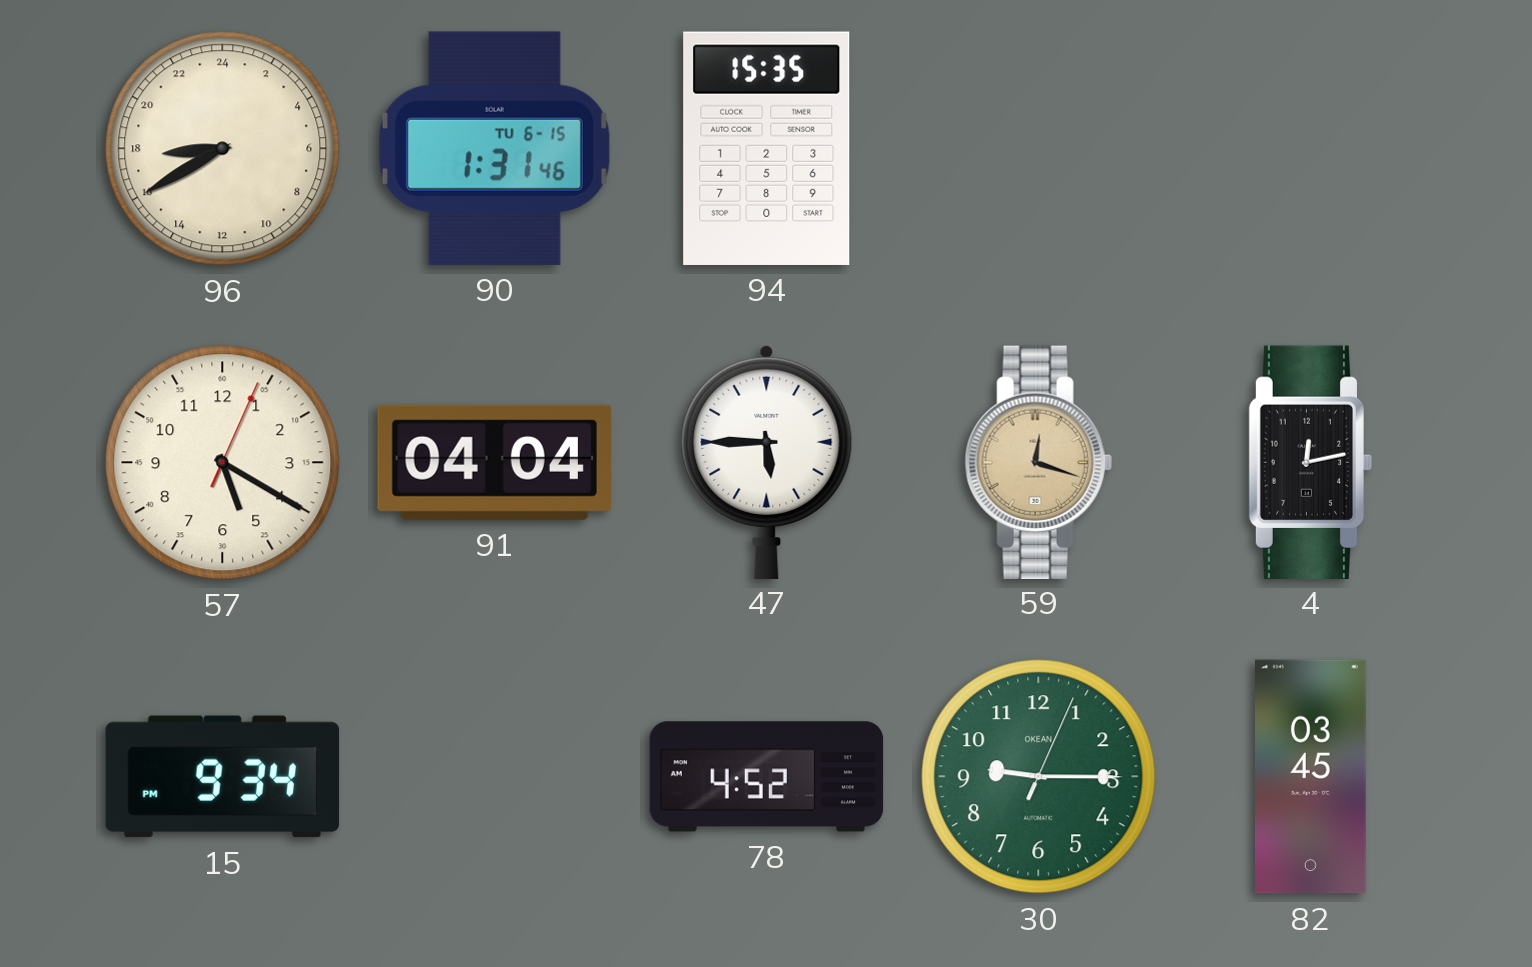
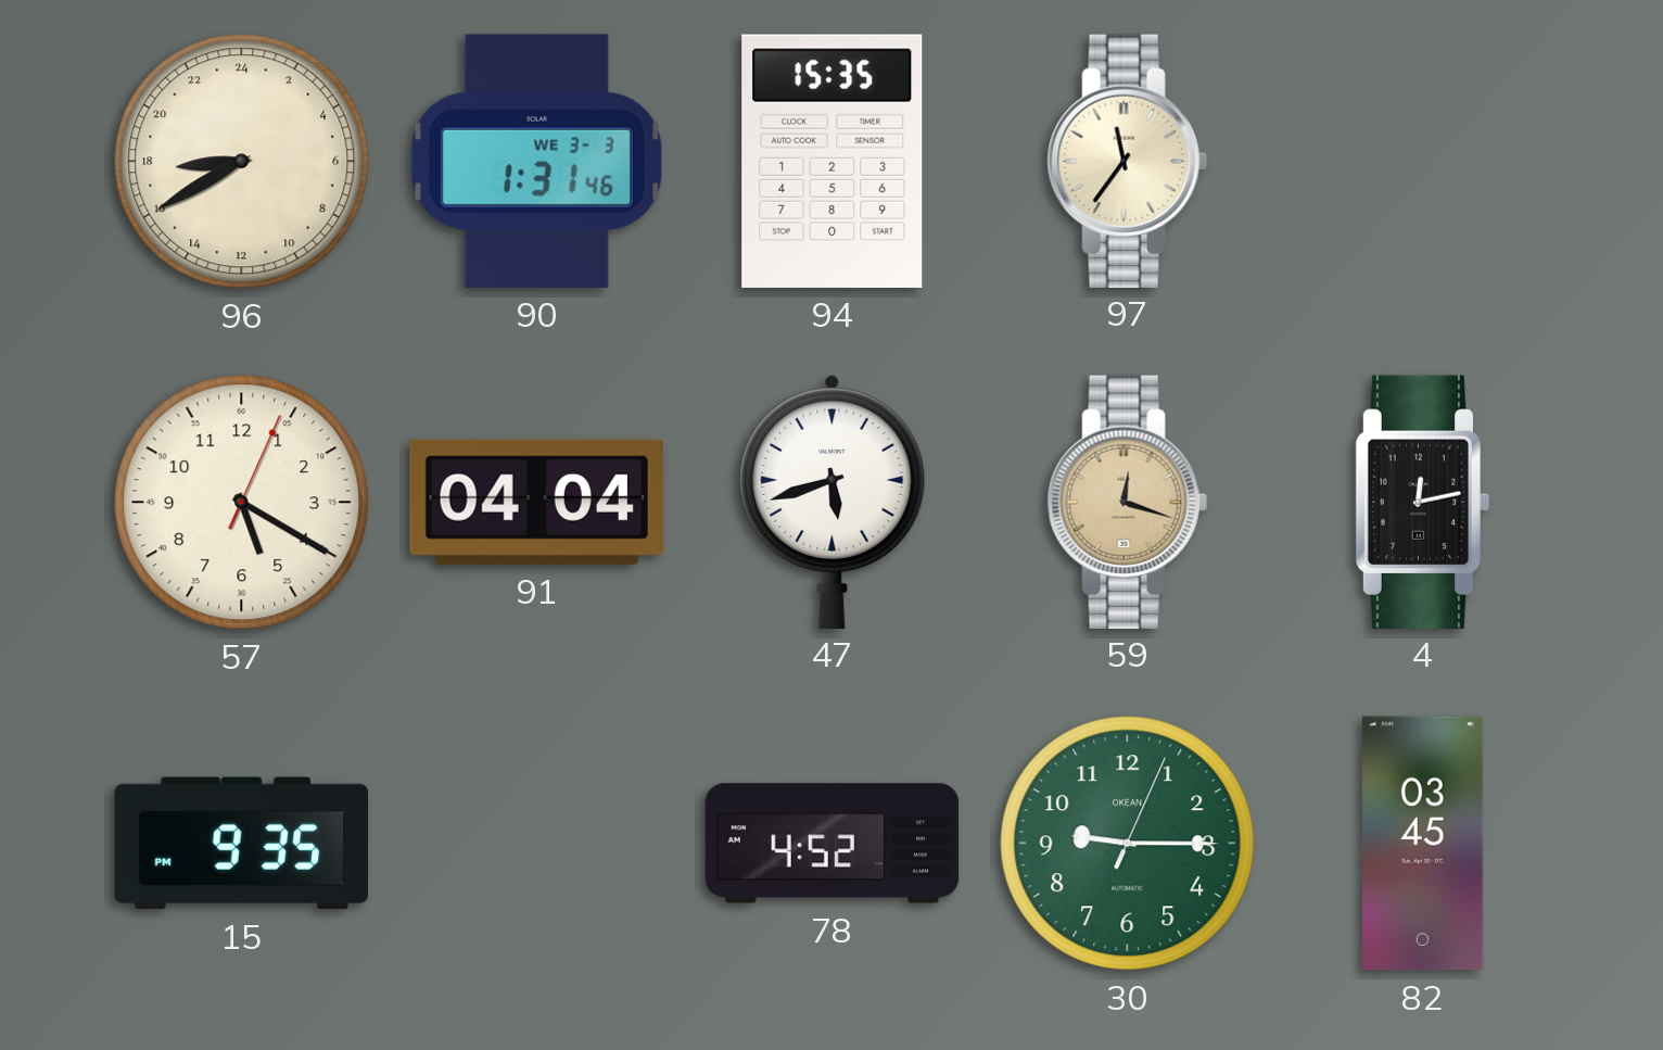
90 date: TU 6-15 -> WE 3-3 (536, 161)
97: none -> 11:36 (1127, 161)
47: 5:45 -> 5:42 (833, 501)
15: 9:34 -> 9:35 (242, 844)
